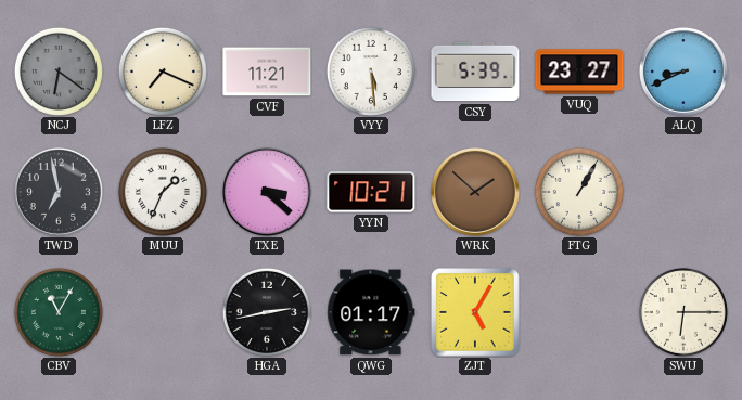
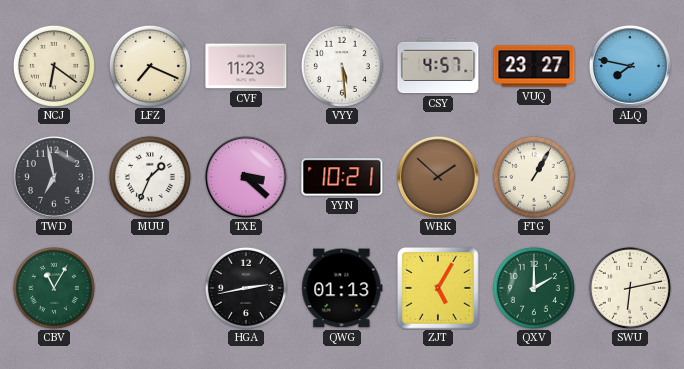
NCJ dial: grey -> cream (54, 66)
CVF: 11:21 -> 11:23 (246, 66)
CSY: 5:39 -> 4:57 (438, 66)
ALQ: 8:41 -> 7:47 (630, 66)
QWG: 01:17 -> 01:13 (342, 288)
QXV: none -> 2:00 (534, 288)
SWU: 6:15 -> 6:13 (630, 288)
